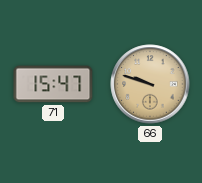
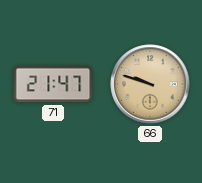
71: 15:47 -> 21:47 (53, 84)
